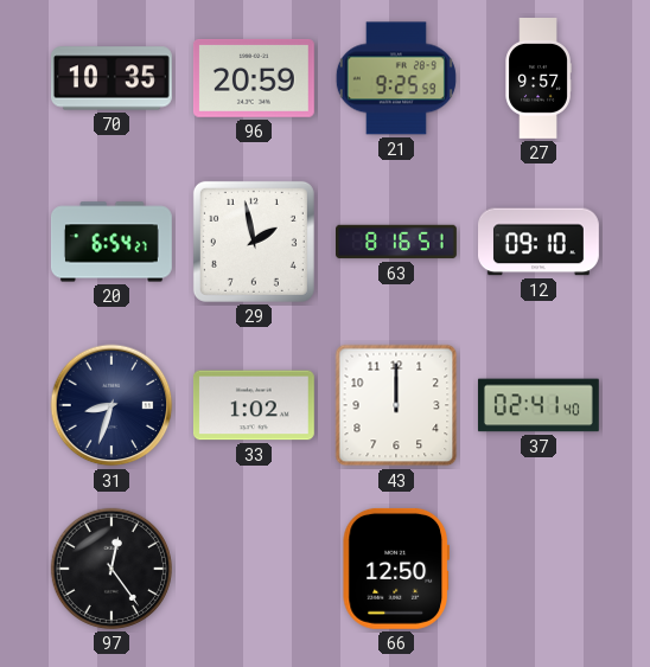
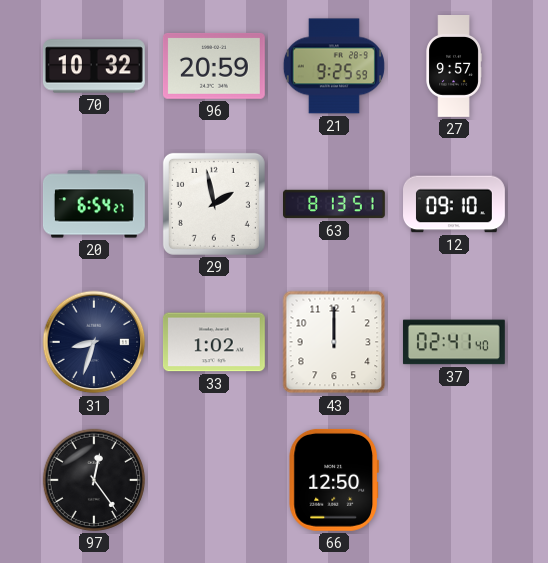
70: 10:35 -> 10:32 (94, 66)
63: 8:16 -> 8:13 (335, 204)
